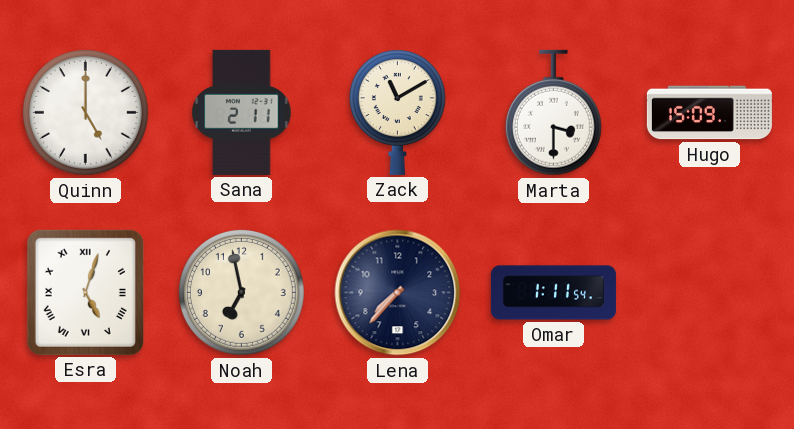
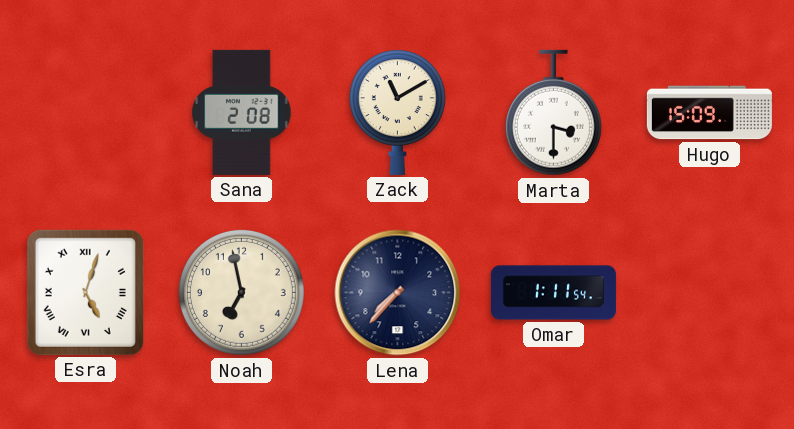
Quinn: 5:00 -> none (85, 112)
Sana: 2:11 -> 2:08 (242, 112)
